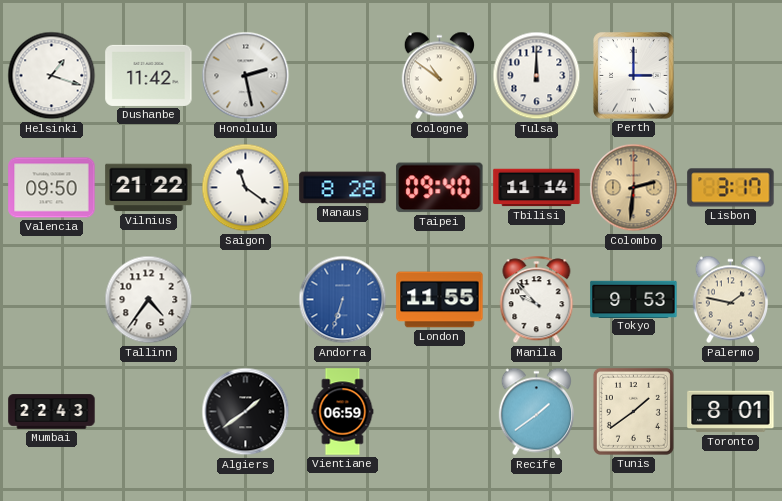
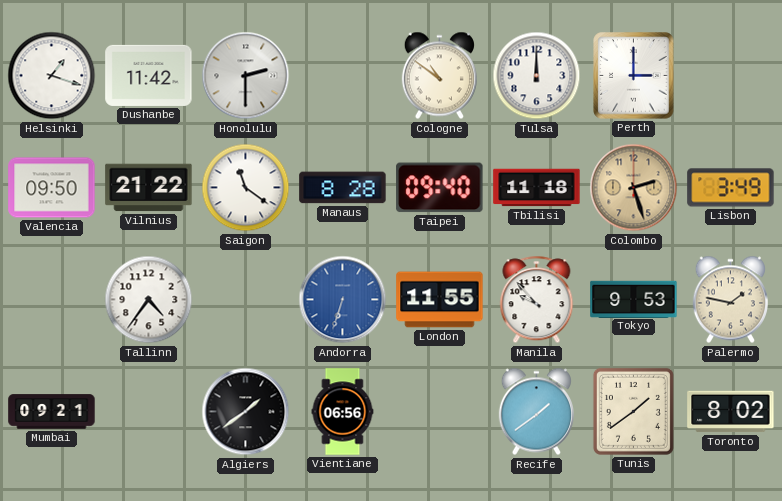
Honolulu: 2:28 -> 2:30 (246, 76)
Tbilisi: 11:14 -> 11:18 (537, 188)
Colombo: 2:31 -> 2:27 (634, 188)
Lisbon: 3:17 -> 3:49 (731, 188)
Mumbai: 22:43 -> 09:21 (52, 412)
Vientiane: 06:59 -> 06:56 (343, 412)
Toronto: 8:01 -> 8:02 (731, 412)
